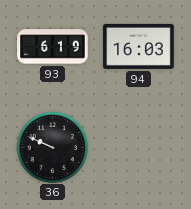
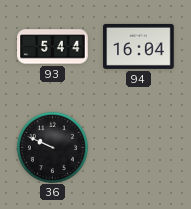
93: 6:19 -> 5:44 (53, 47)
94: 16:03 -> 16:04 (139, 46)
